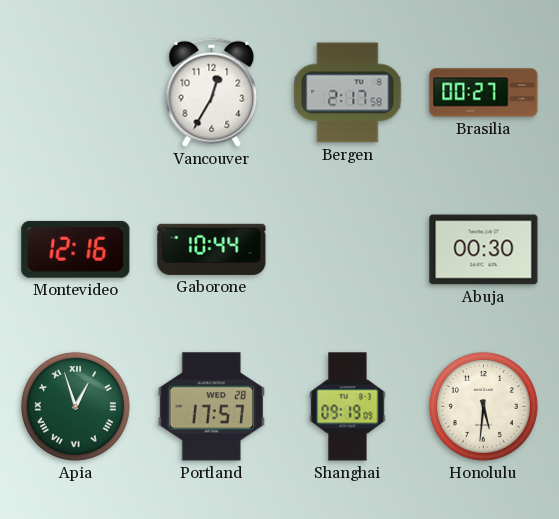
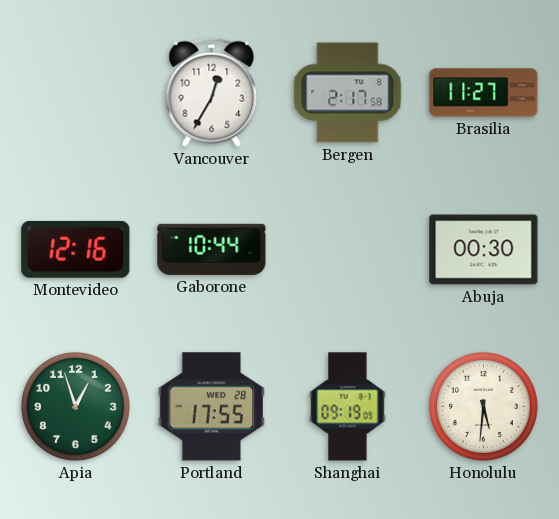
Brasilia: 00:27 -> 11:27 (484, 93)
Apia numerals: Roman -> Arabic (75, 406)
Portland: 17:57 -> 17:55 (211, 407)
